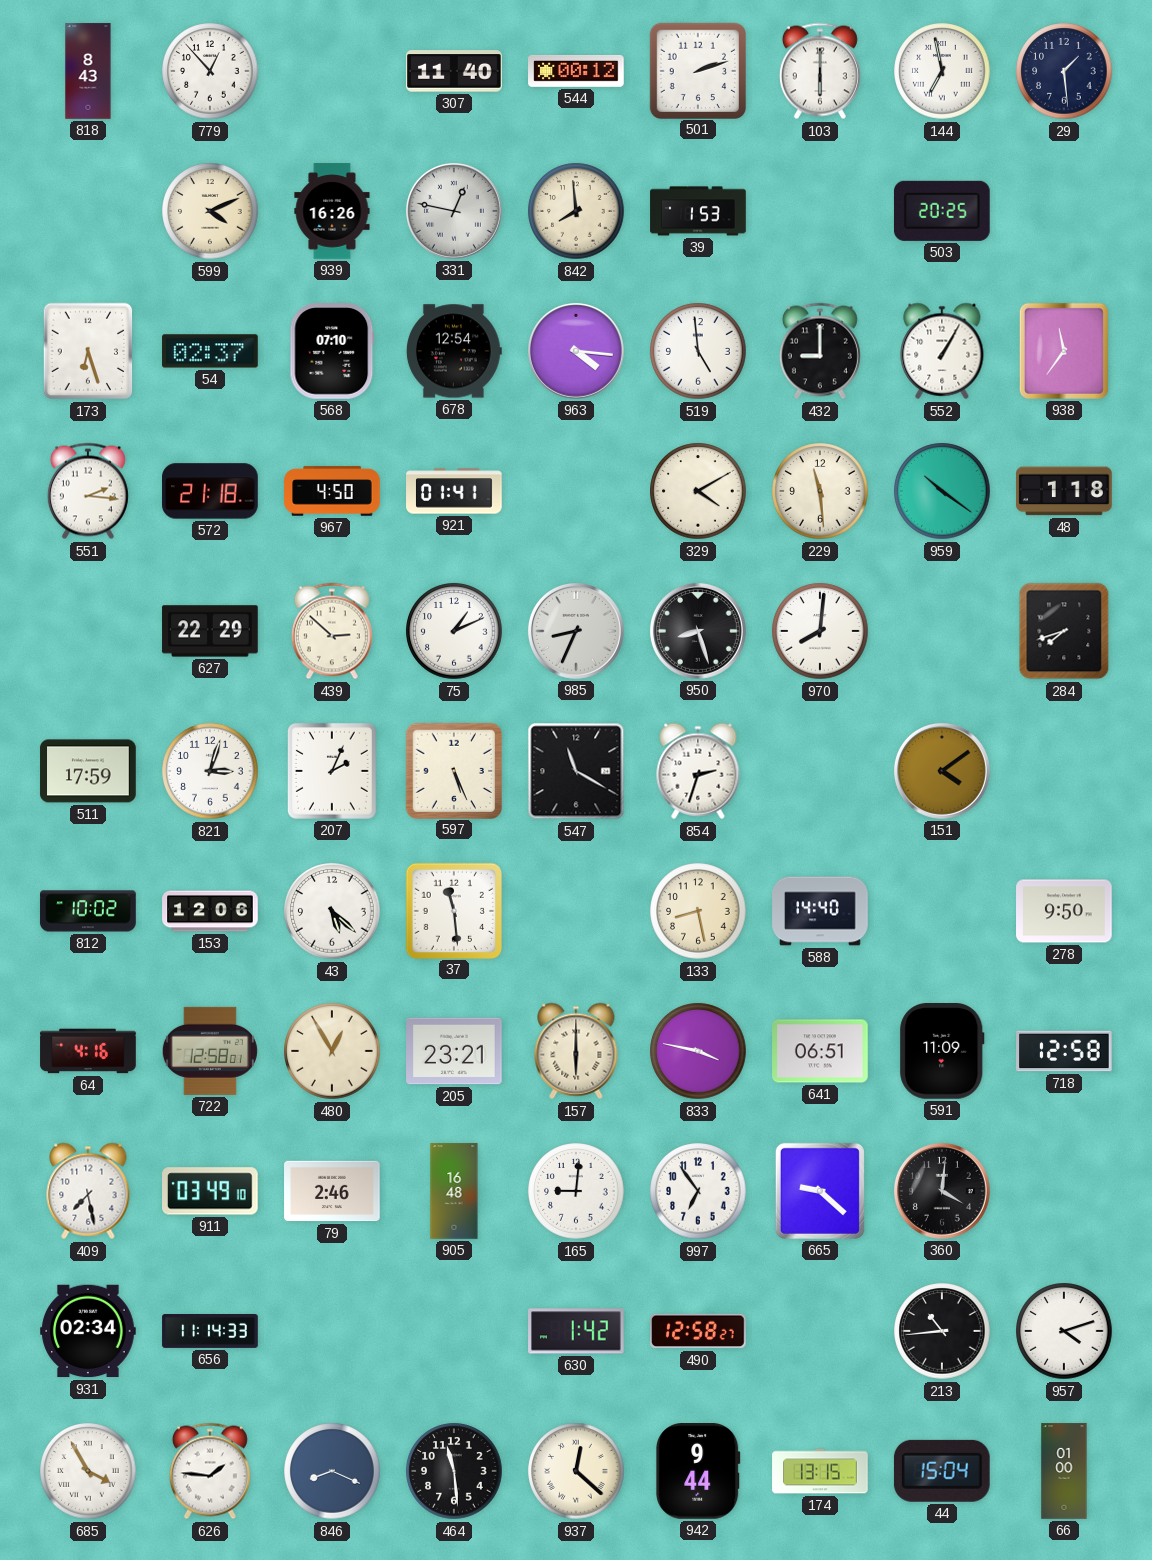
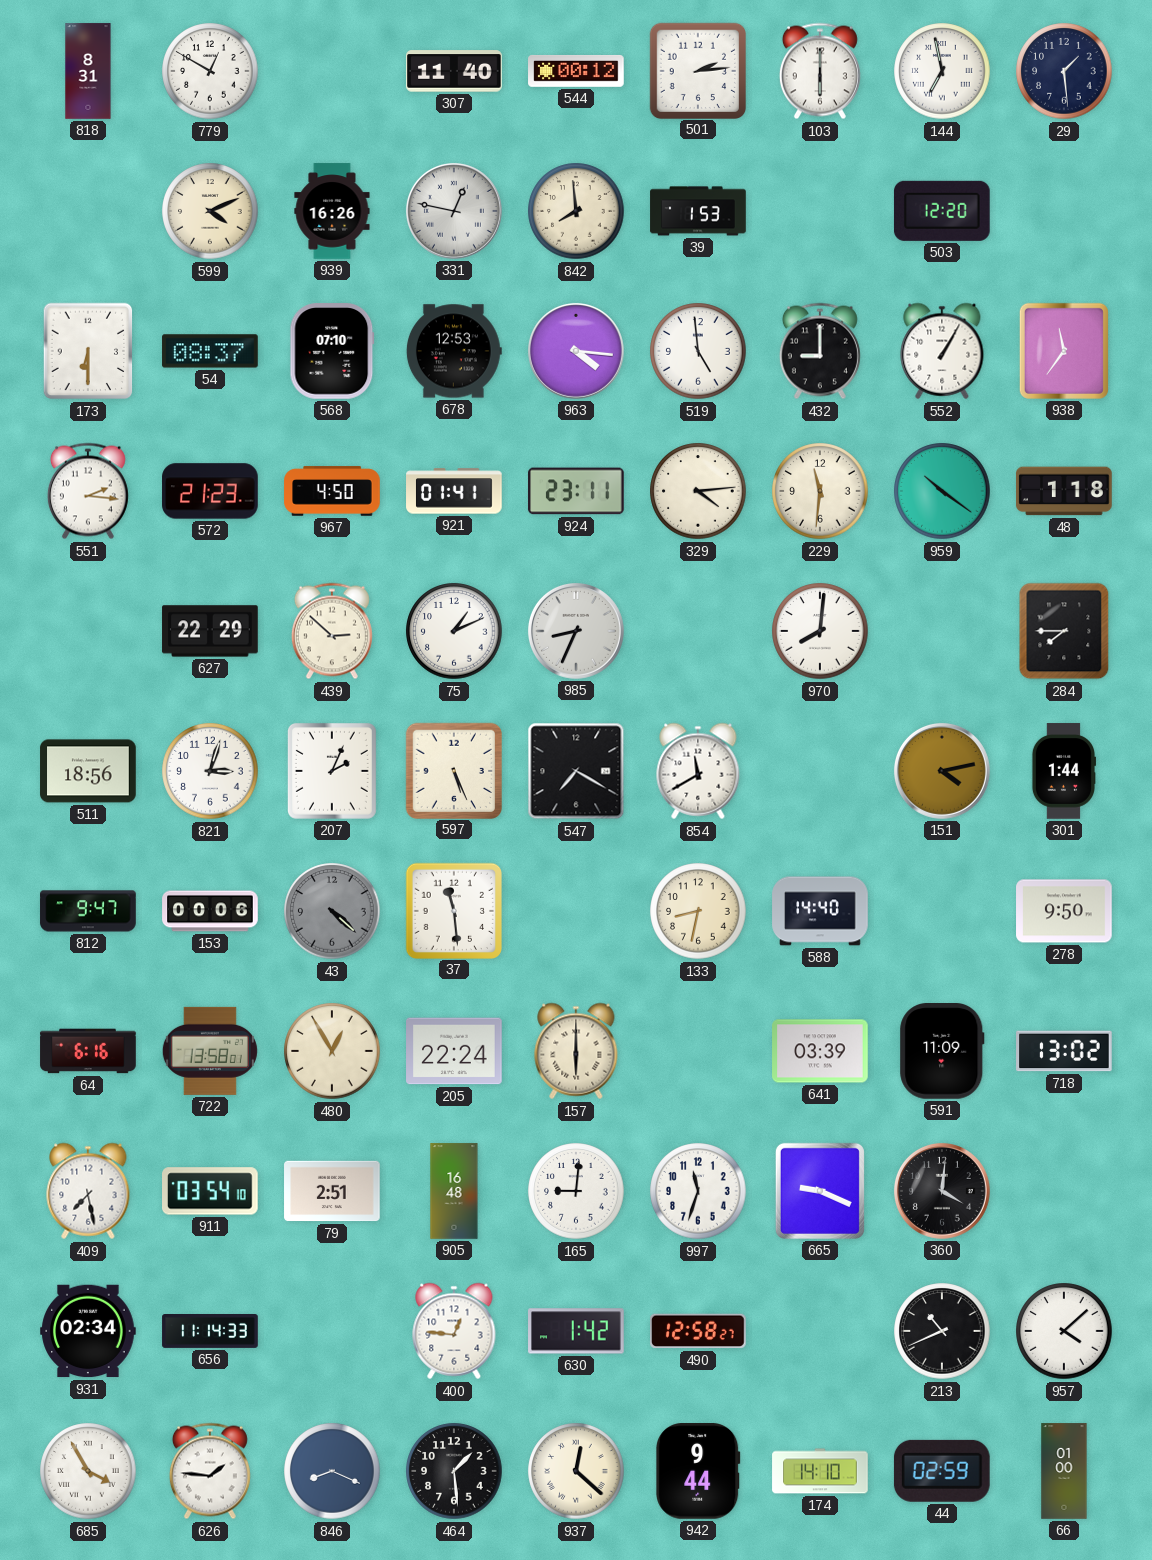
818: 8:43 -> 8:31 (88, 71)
779: 12:53 -> 12:50 (210, 71)
501: 2:12 -> 2:14 (697, 70)
503: 20:25 -> 12:20 (942, 211)
173: 6:27 -> 6:30 (88, 351)
54: 02:37 -> 08:37 (210, 351)
678: 12:54 -> 12:53 (454, 351)
572: 21:18 -> 21:23 (210, 491)
924: none -> 23:11 (576, 491)
329: 4:10 -> 4:14 (698, 491)
229: 11:29 -> 11:31 (820, 491)
950: 8:27 -> none (698, 631)
284: 7:42 -> 7:45 (1064, 631)
511: 17:59 -> 18:56 (88, 771)
547: 11:20 -> 7:20 (576, 771)
854: 2:33 -> 11:40 (698, 771)
151: 4:09 -> 4:13 (942, 771)
301: none -> 1:44 (1063, 771)
812: 10:02 -> 9:47 (88, 911)
153: 12:06 -> 00:06 (210, 911)
43: 5:22 -> 4:22 (332, 911)
43 dial: white -> grey (332, 911)
133: 8:28 -> 8:32 (698, 911)
64: 4:16 -> 6:16 (88, 1051)
722: 12:58 -> 13:58 (210, 1051)
205: 23:21 -> 22:24 (454, 1051)
833: 3:47 -> none (698, 1051)
641: 06:51 -> 03:39 (820, 1051)
718: 12:58 -> 13:02 (1064, 1051)
911: 03:49 -> 03:54 (211, 1191)
79: 2:46 -> 2:51 (332, 1191)
997: 6:54 -> 11:33 (698, 1191)
665: 9:22 -> 9:19 (820, 1191)
400: none -> 12:46 (454, 1331)
213: 10:44 -> 10:41 (942, 1331)
957: 4:12 -> 4:08 (1064, 1331)
464: 11:29 -> 1:29 (454, 1471)
174: 13:15 -> 14:10 (820, 1471)
44: 15:04 -> 02:59 (942, 1471)
